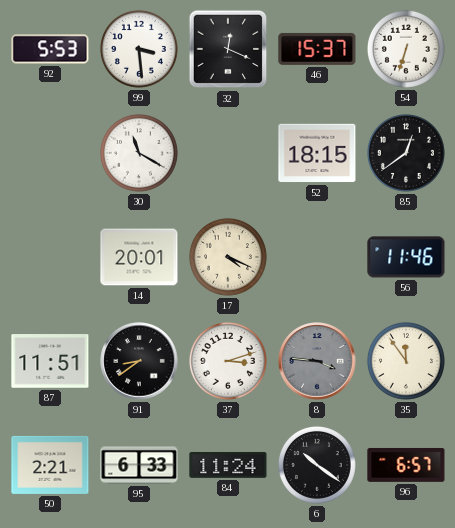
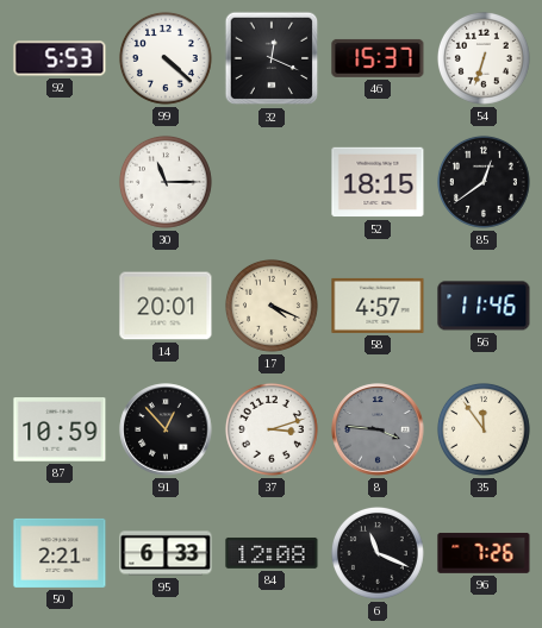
99: 3:29 -> 4:22 (166, 58)
30: 11:20 -> 11:15 (166, 182)
58: none -> 4:57 (378, 306)
87: 11:51 -> 10:59 (60, 429)
91: 8:39 -> 12:53 (166, 429)
84: 11:24 -> 12:08 (272, 553)
6: 10:21 -> 11:19 (378, 553)
96: 6:57 -> 7:26 (484, 553)
